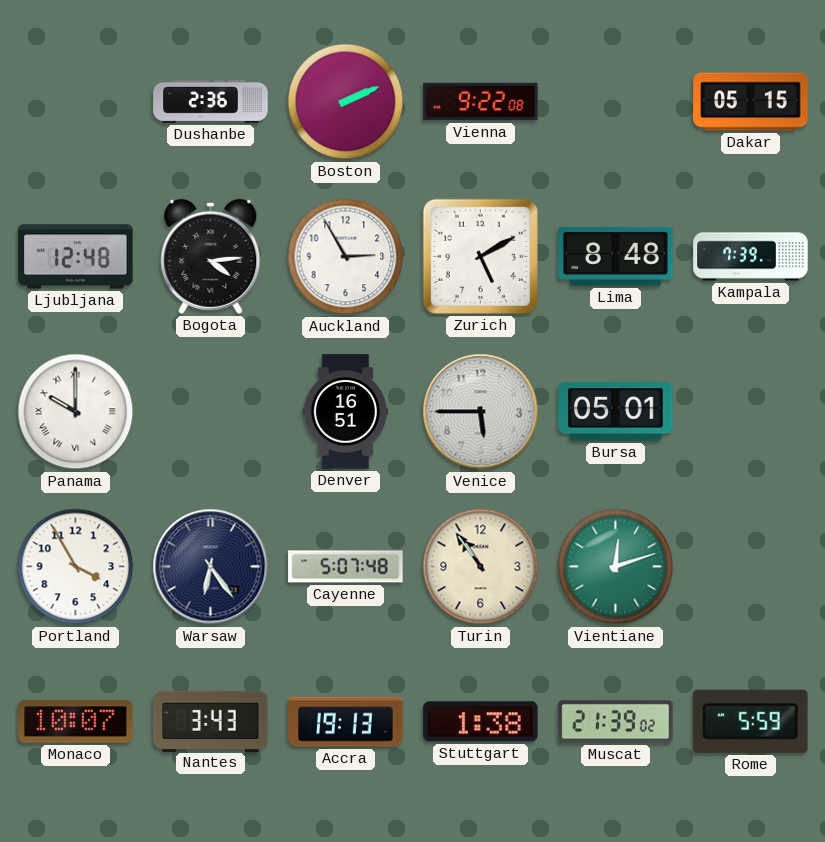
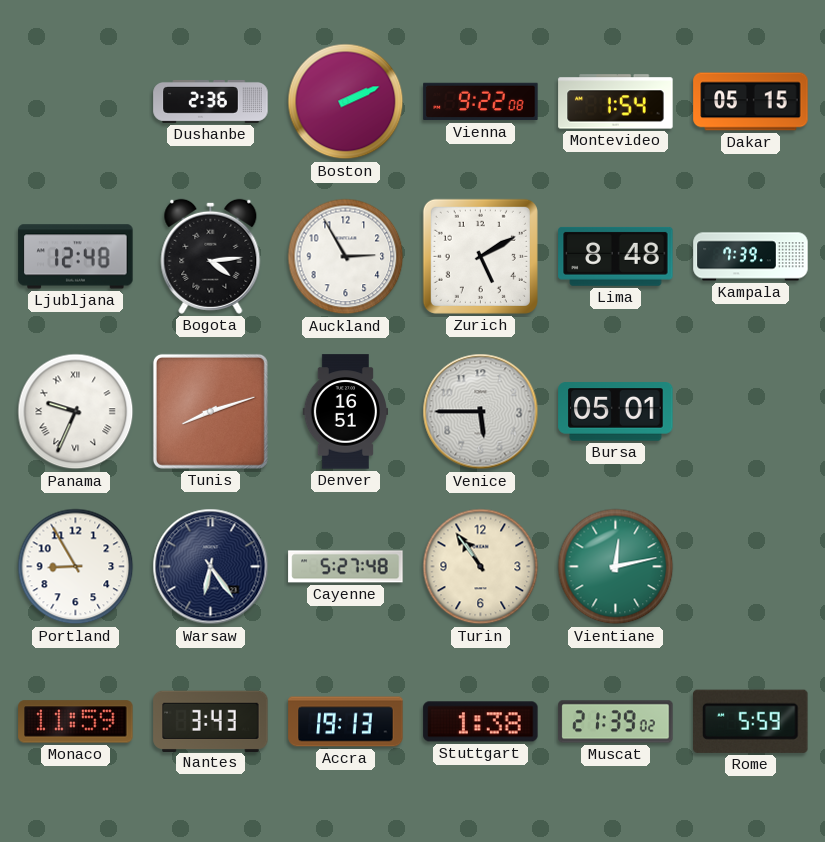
Montevideo: none -> 1:54 (616, 102)
Panama: 10:00 -> 9:34 (76, 412)
Tunis: none -> 8:12 (210, 411)
Portland: 3:55 -> 8:55 (76, 567)
Cayenne: 5:07 -> 5:27 (346, 567)
Vientiane: 12:12 -> 12:13 (616, 567)
Monaco: 10:07 -> 11:59 (76, 722)
